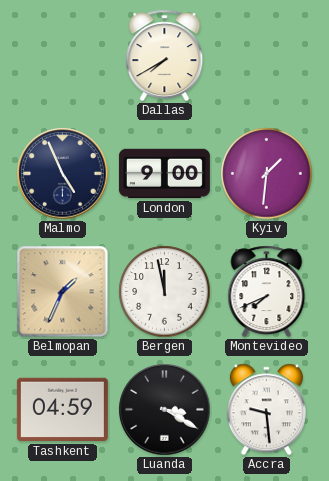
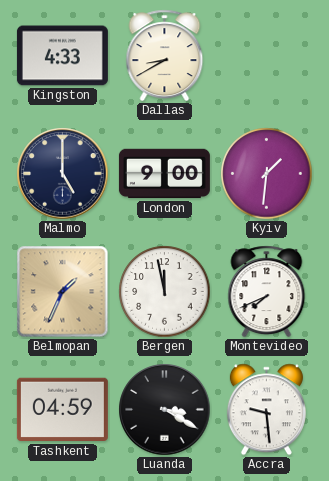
Kingston: none -> 4:33 (62, 56)
Dallas: 7:40 -> 8:40 (165, 56)
Malmo: 4:56 -> 5:00 (63, 174)
